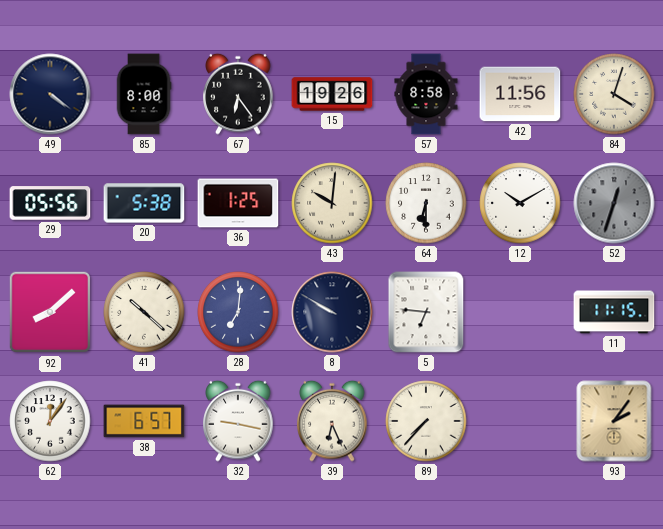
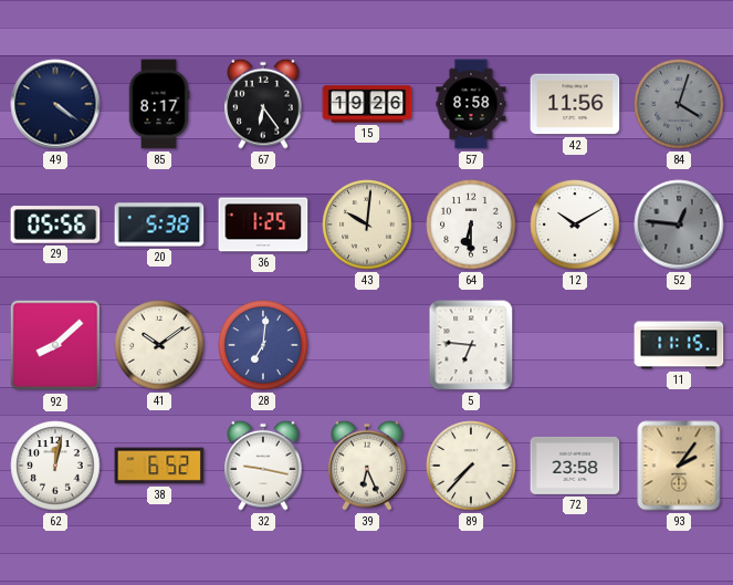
85: 8:00 -> 8:17 (159, 104)
84 dial: cream -> grey (679, 104)
52: 12:33 -> 12:46 (679, 224)
41: 10:22 -> 10:09 (159, 345)
8: 9:50 -> none (332, 312)
62: 12:06 -> 12:02 (55, 466)
38: 6:57 -> 6:52 (159, 466)
72: none -> 23:58 (575, 466)
